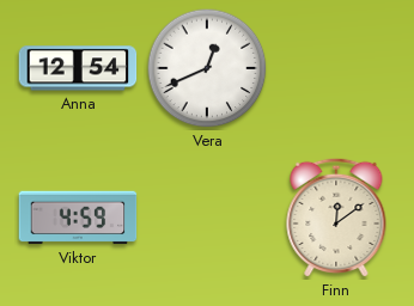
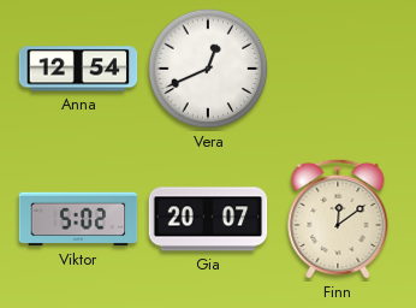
Viktor: 4:59 -> 5:02 (78, 219)
Gia: none -> 20:07 (208, 219)
